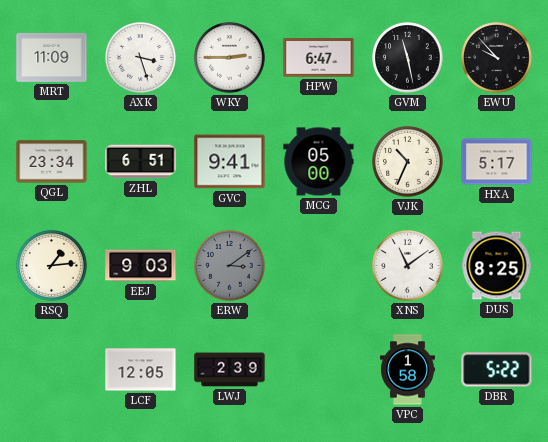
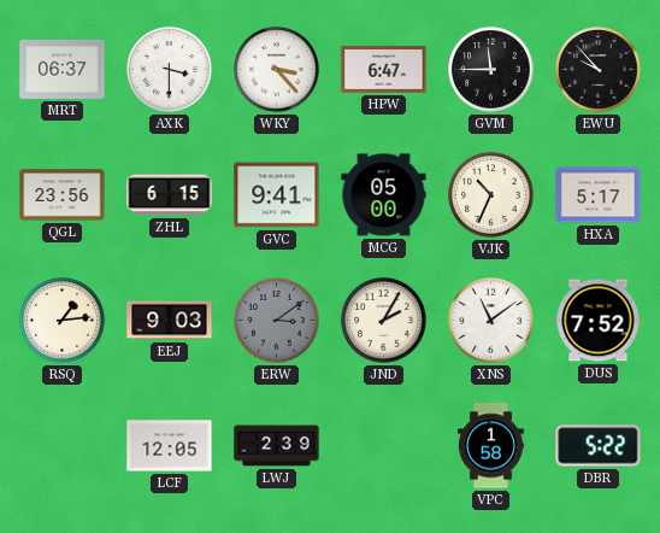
MRT: 11:09 -> 06:37 (63, 69)
AXK: 3:27 -> 3:30 (170, 70)
WKY: 2:45 -> 3:23 (277, 70)
GVM: 11:28 -> 11:45 (491, 70)
QGL: 23:34 -> 23:56 (63, 195)
ZHL: 6:51 -> 6:15 (170, 195)
JND: none -> 2:05 (384, 321)
DUS: 8:25 -> 7:52 (599, 321)
